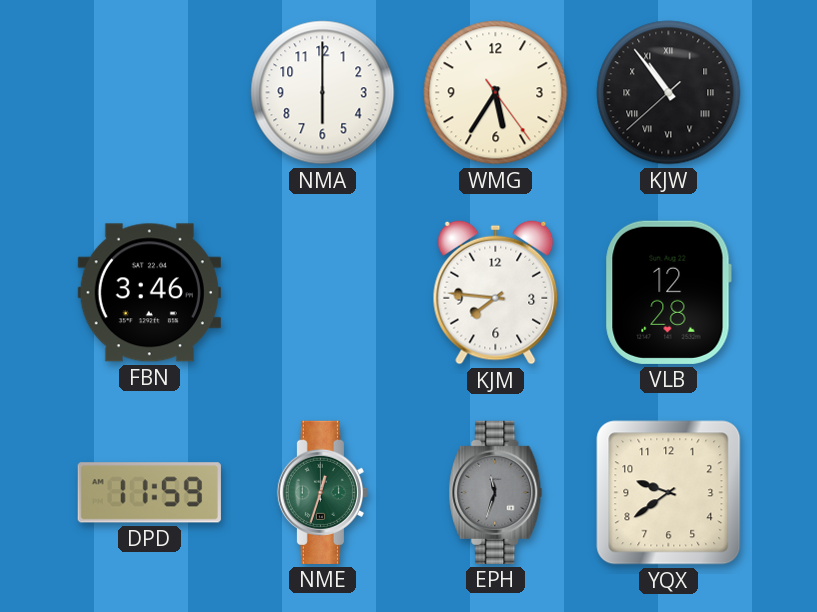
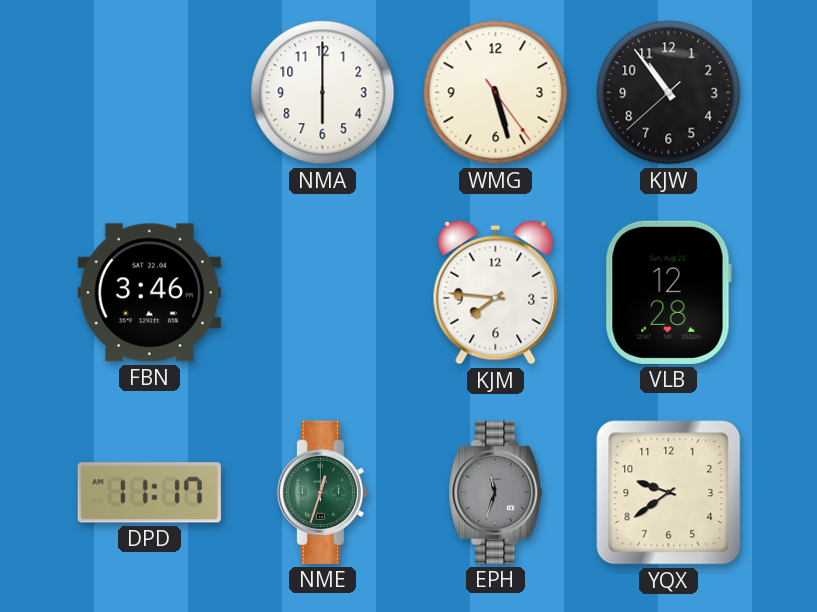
WMG: 5:35 -> 5:27 (496, 93)
KJW numerals: Roman -> Arabic (669, 93)
DPD: 11:59 -> 11:17 (149, 493)
